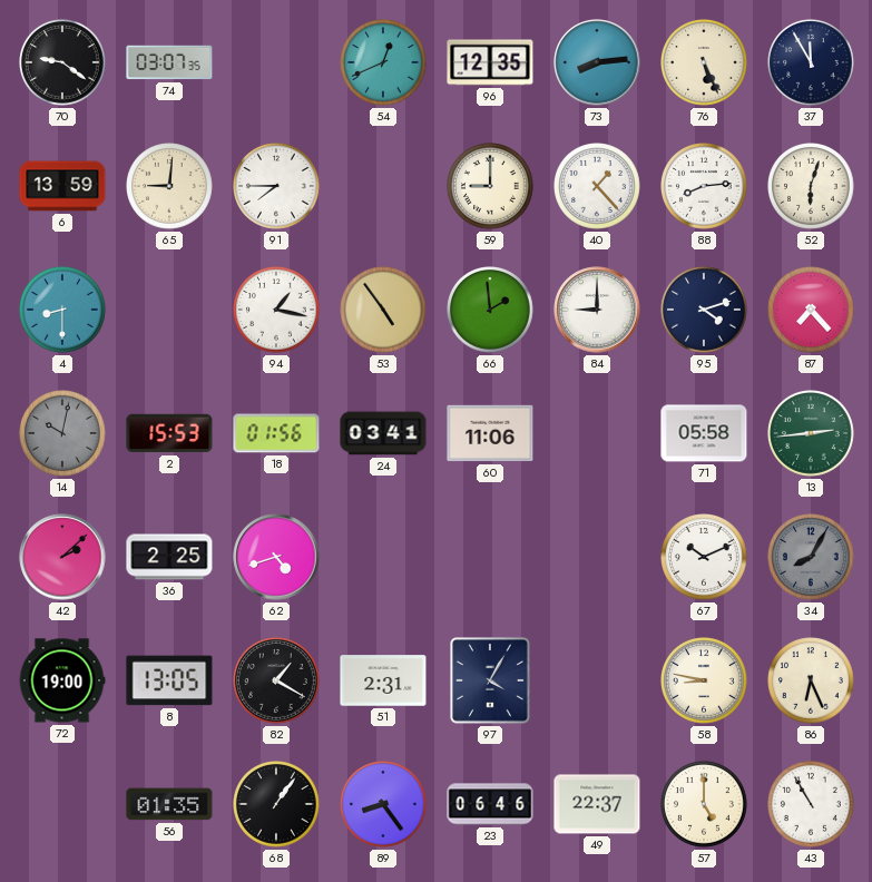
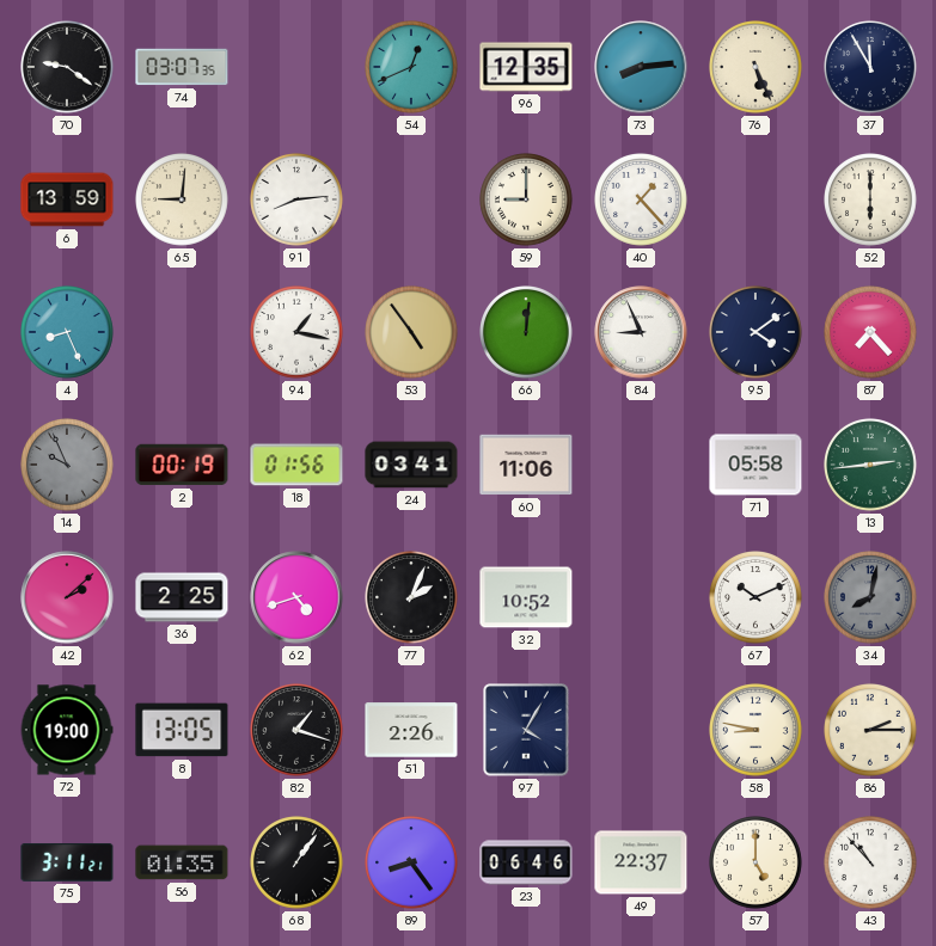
91: 7:45 -> 8:14 (298, 201)
88: 8:14 -> none (705, 187)
52: 6:03 -> 6:00 (871, 201)
4: 8:30 -> 8:26 (68, 333)
66: 1:59 -> 12:01 (527, 333)
84: 9:00 -> 8:56 (641, 332)
95: 4:12 -> 4:09 (757, 333)
14: 10:02 -> 9:56 (68, 466)
2: 15:53 -> 00:19 (182, 465)
77: none -> 2:04 (412, 598)
32: none -> 10:52 (526, 597)
34: 8:05 -> 8:02 (871, 598)
82: 1:20 -> 1:18 (298, 731)
51: 2:31 -> 2:26 (411, 730)
86: 6:26 -> 2:15 (871, 731)
75: none -> 3:11 (67, 862)
43: 10:55 -> 10:53 (871, 864)
